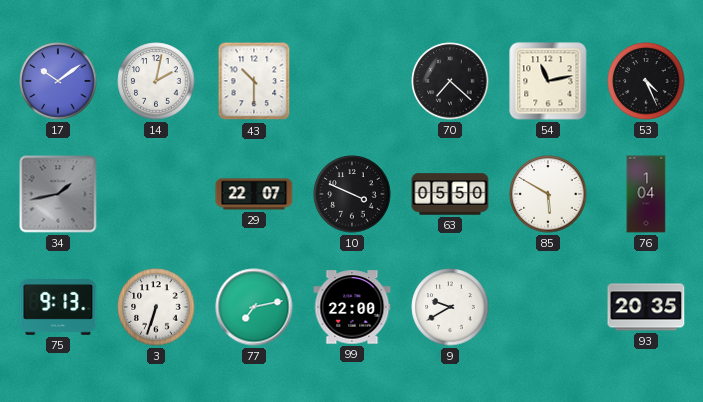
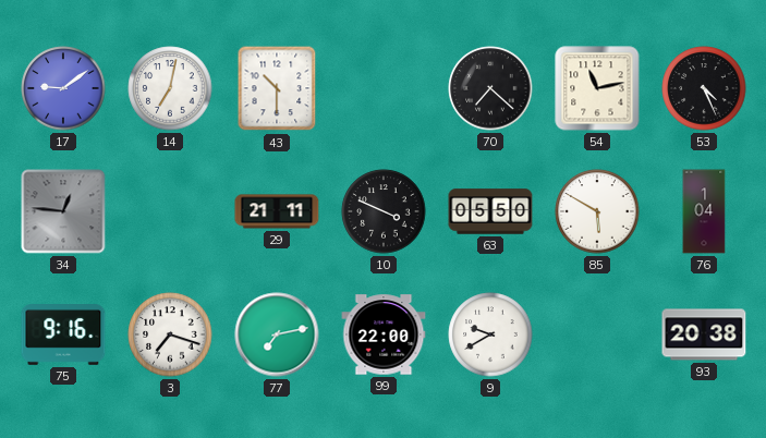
17: 10:09 -> 9:09 (63, 88)
14: 2:02 -> 7:02 (170, 88)
34: 1:43 -> 12:46 (63, 211)
29: 22:07 -> 21:11 (277, 211)
75: 9:13 -> 9:16 (63, 336)
3: 6:33 -> 7:18 (170, 334)
93: 20:35 -> 20:38 (704, 334)
